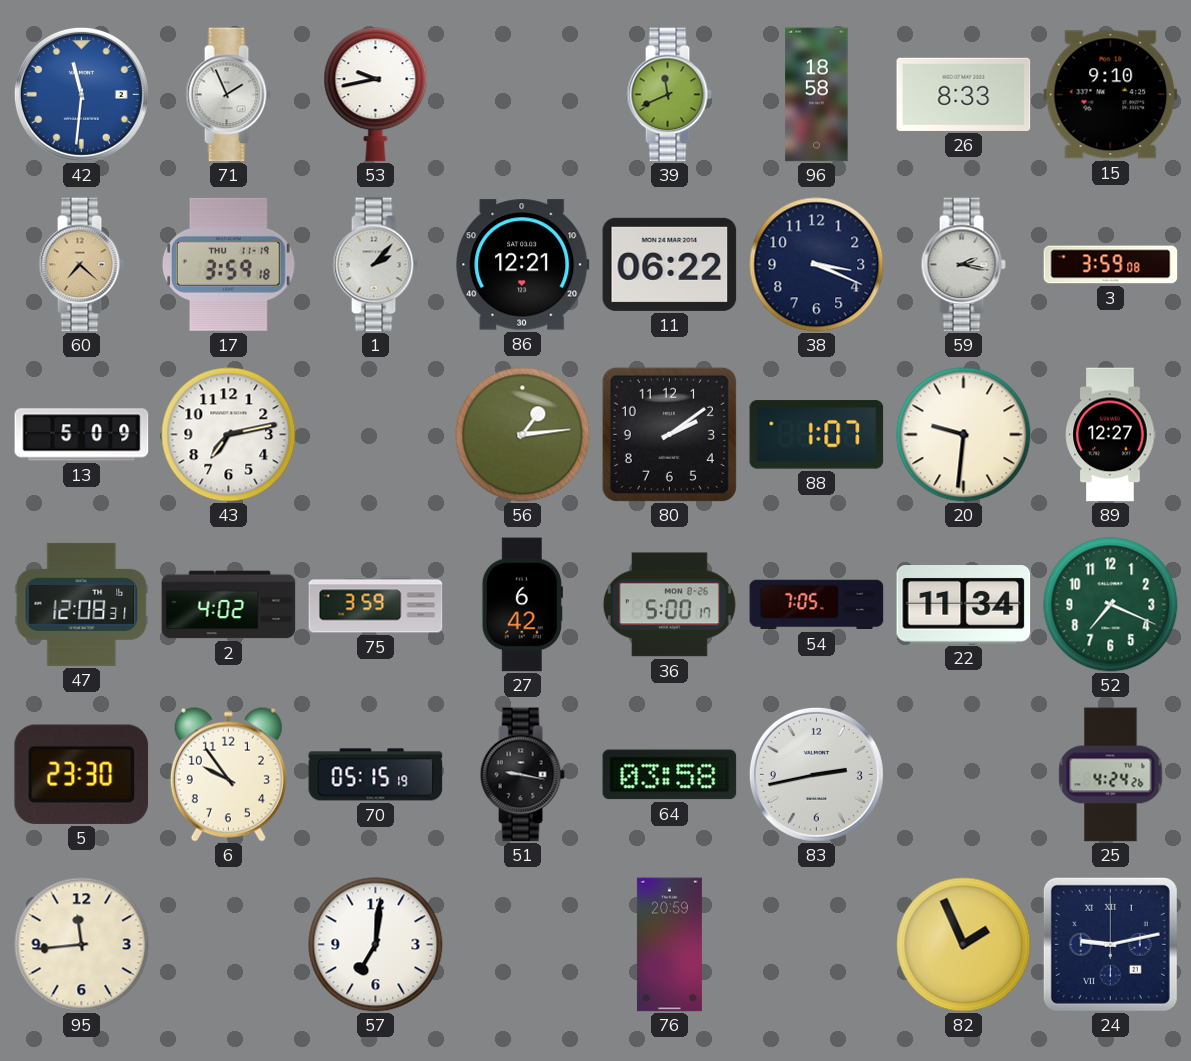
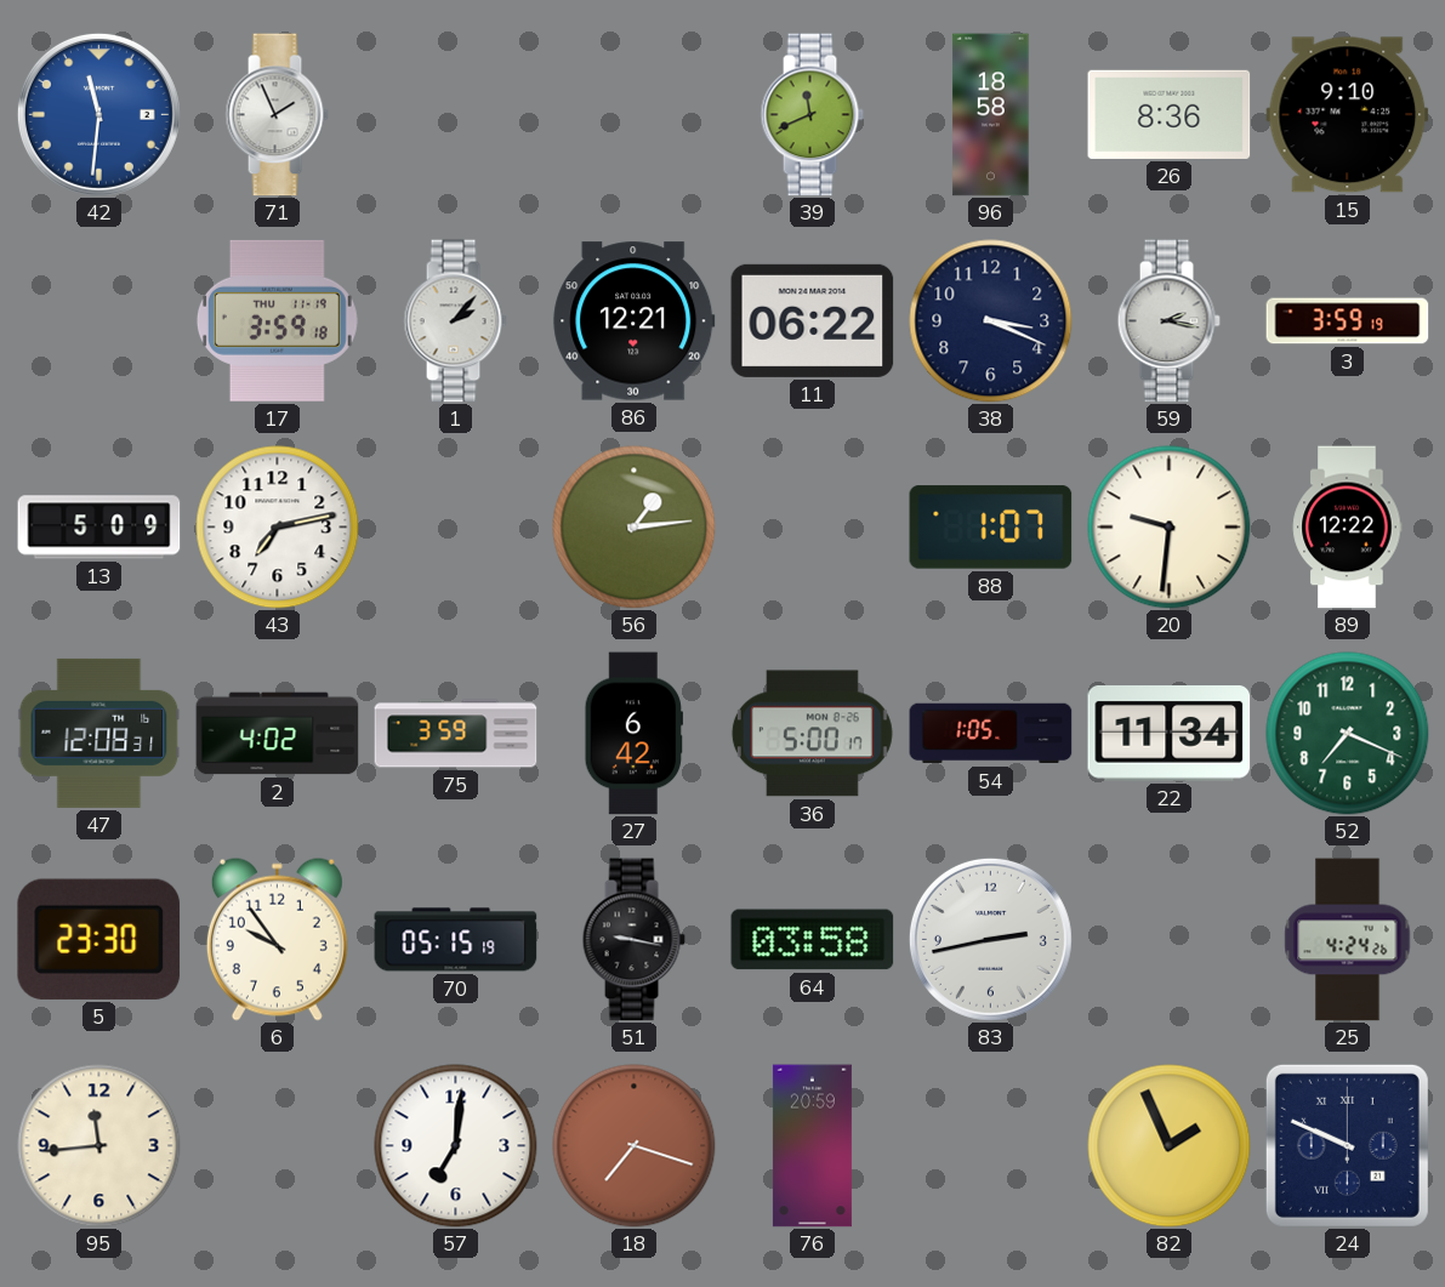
53: 9:43 -> none (376, 95)
26: 8:33 -> 8:36 (1170, 114)
60: 7:22 -> none (81, 265)
3: 3:59:08 -> 3:59:19 (1348, 321)
80: 2:09 -> none (669, 434)
89: 12:27 -> 12:22 (1348, 528)
54: 7:05 -> 1:05 (991, 734)
18: none -> 7:18 (635, 1146)
24: 9:13 -> 9:49 (1347, 1145)
